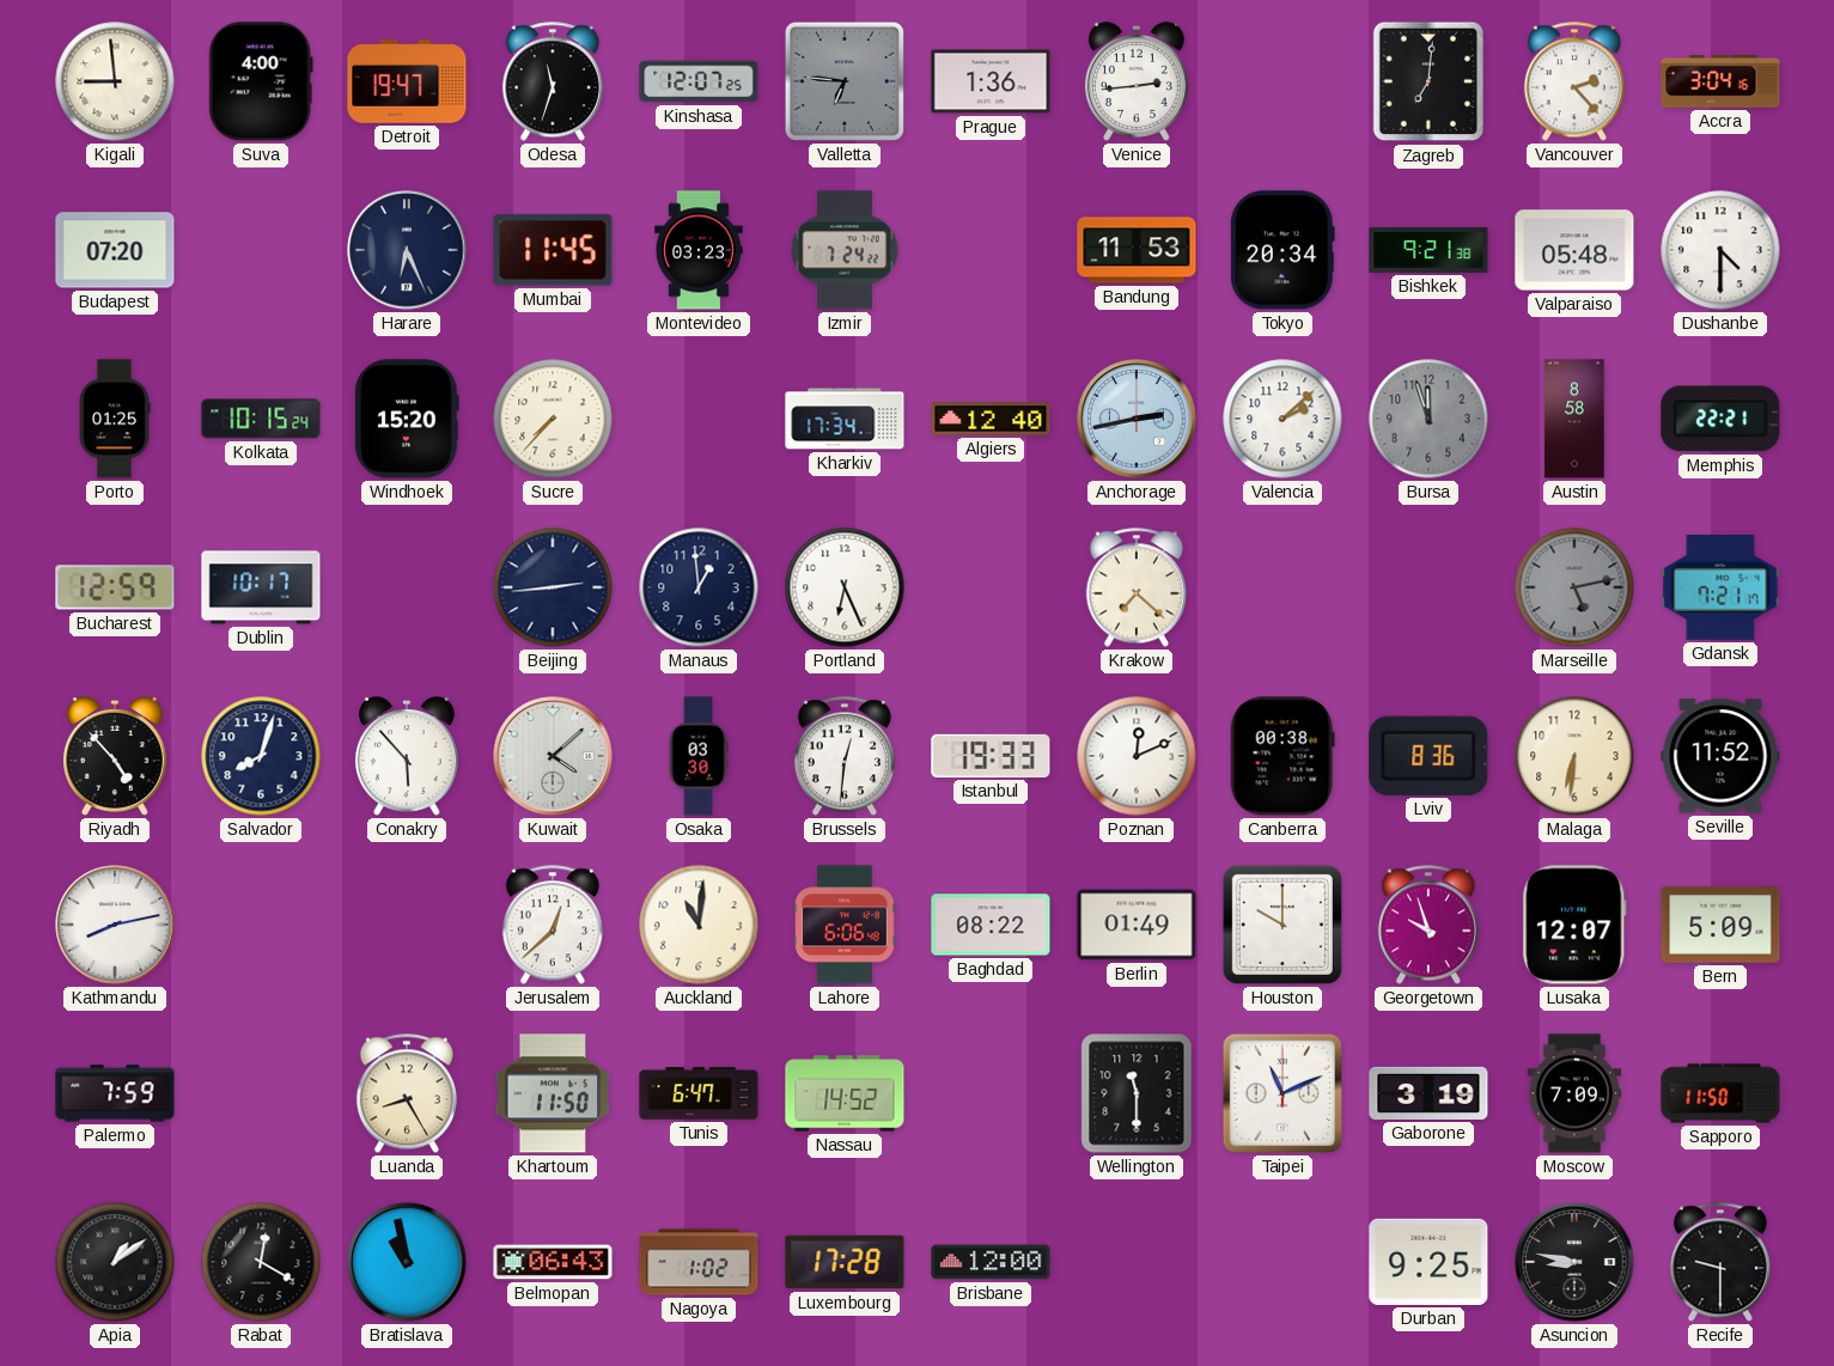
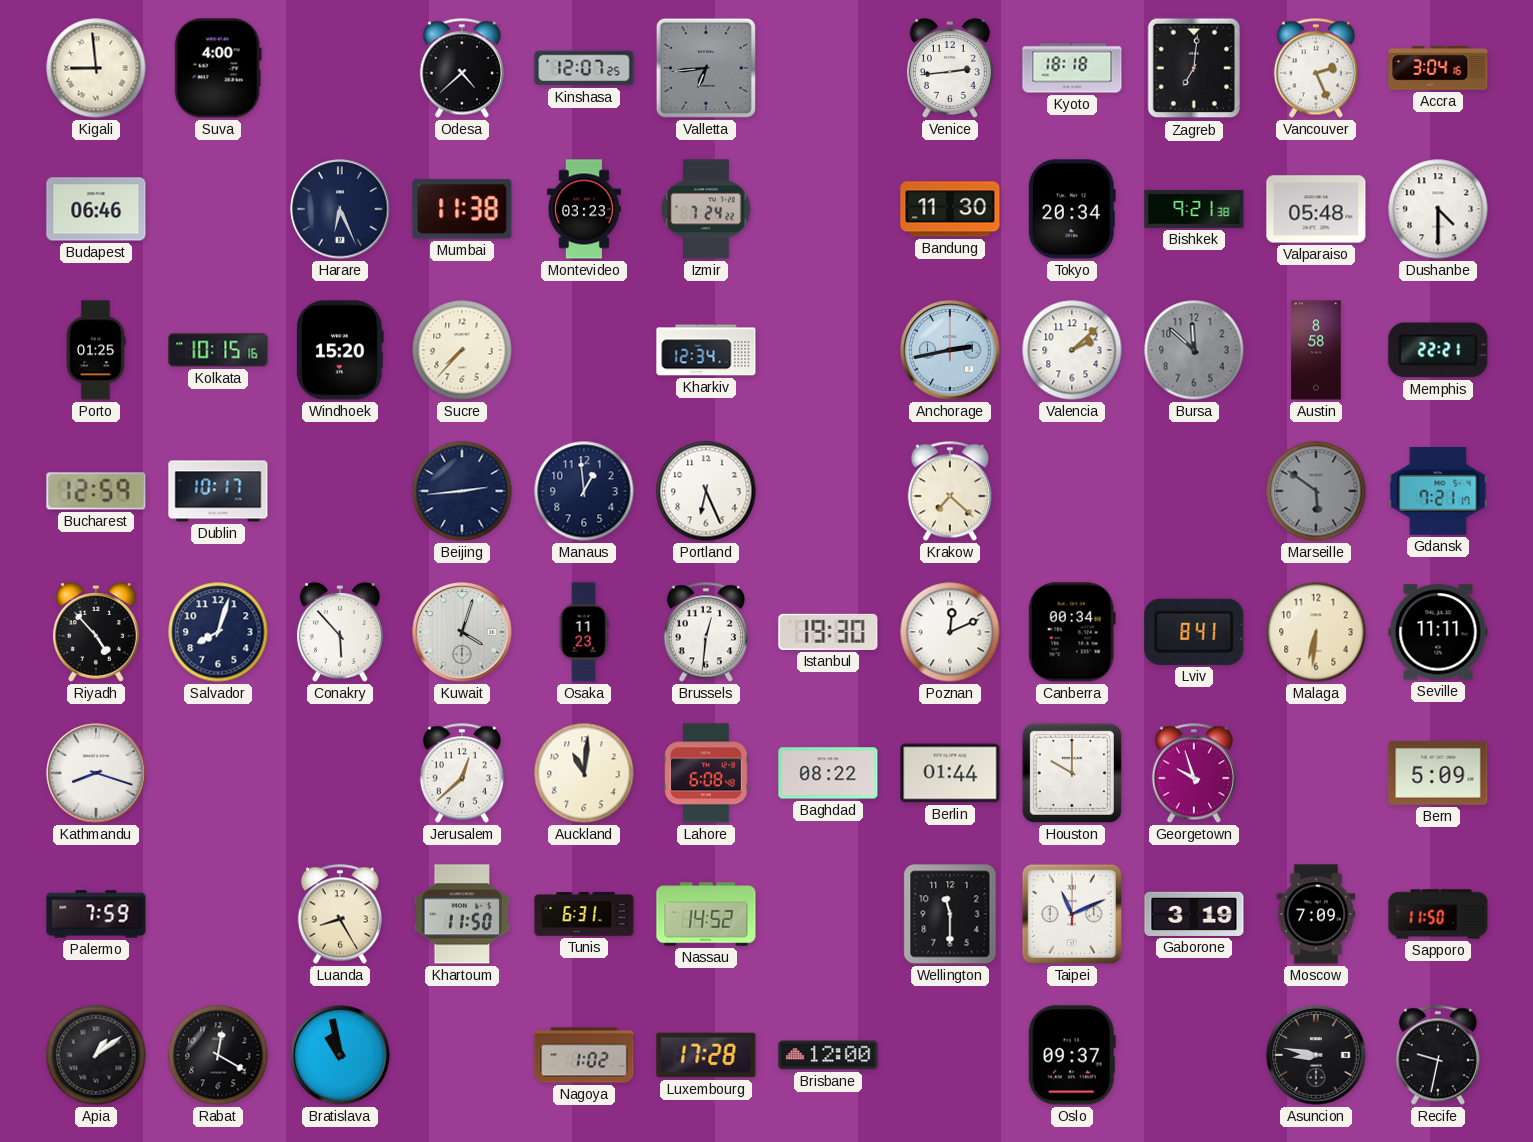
Detroit: 19:47 -> none (407, 83)
Odesa: 11:33 -> 4:38 (462, 68)
Valletta: 6:46 -> 6:44 (706, 68)
Prague: 1:36 -> none (991, 81)
Kyoto: none -> 18:18 (1072, 68)
Vancouver: 2:23 -> 2:26 (1316, 68)
Budapest: 07:20 -> 06:46 (96, 209)
Mumbai: 11:45 -> 11:38 (462, 209)
Bandung: 11:53 -> 11:30 (950, 209)
Kolkata: 10:15:24 -> 10:15:16 (218, 350)
Kharkiv: 17:34 -> 12:34 (706, 350)
Algiers: 12:40 -> none (991, 419)
Bursa: 11:57 -> 11:52 (1194, 350)
Marseille: 5:13 -> 5:51 (1316, 491)
Kuwait: 4:08 -> 4:03 (462, 632)
Osaka: 03:30 -> 11:23 (584, 632)
Istanbul: 19:33 -> 19:30 (828, 632)
Canberra: 00:38 -> 00:34 (1072, 632)
Lviv: 8:36 -> 8:41 (1194, 632)
Seville: 11:52 -> 11:11 (1438, 632)
Kathmandu: 8:13 -> 8:18 (96, 773)
Lahore: 6:06 -> 6:08 (707, 773)
Berlin: 01:49 -> 01:44 (950, 773)
Lusaka: 12:07 -> none (1574, 925)
Tunis: 6:47 -> 6:31 (584, 914)
Belmopan: 06:43 -> none (553, 1262)
Oslo: none -> 09:37 (1072, 1055)
Durban: 9:25 -> none (1428, 1262)
Recife: 9:30 -> 9:32 (1438, 1055)
